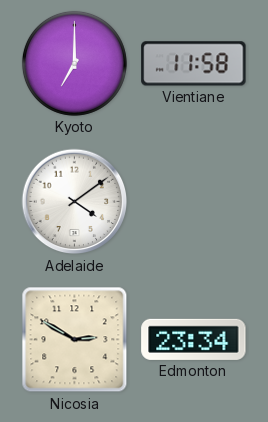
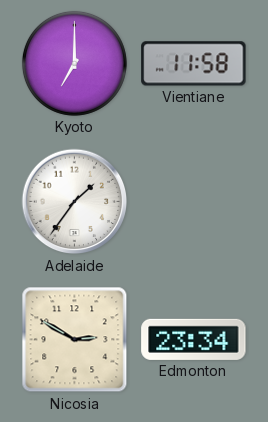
Adelaide: 4:09 -> 1:36 (75, 202)
